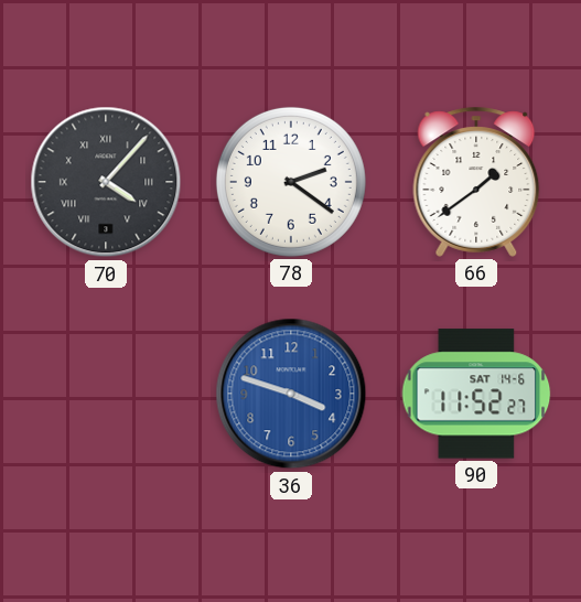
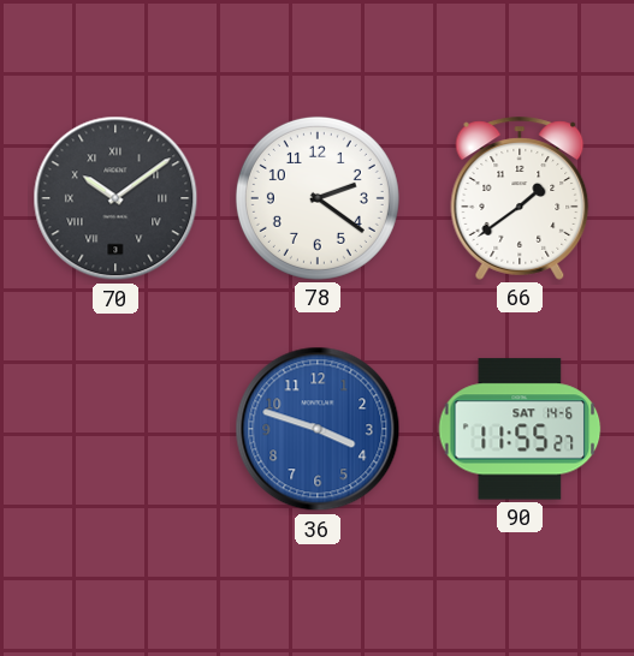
70: 4:07 -> 10:09 (115, 198)
90: 11:52 -> 11:55 (520, 429)
